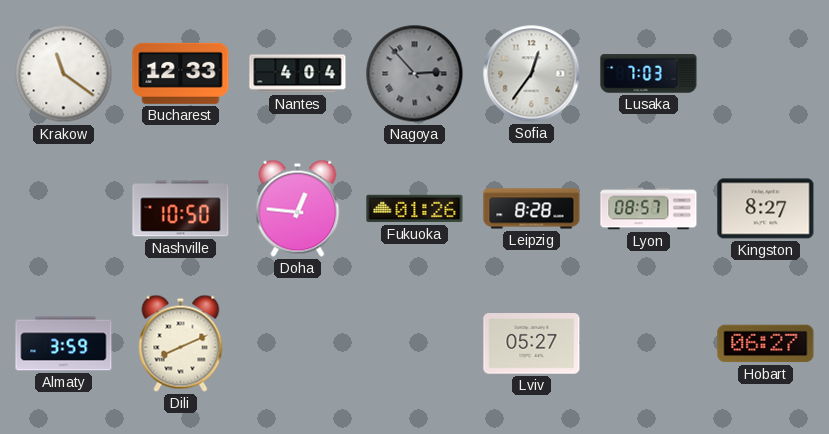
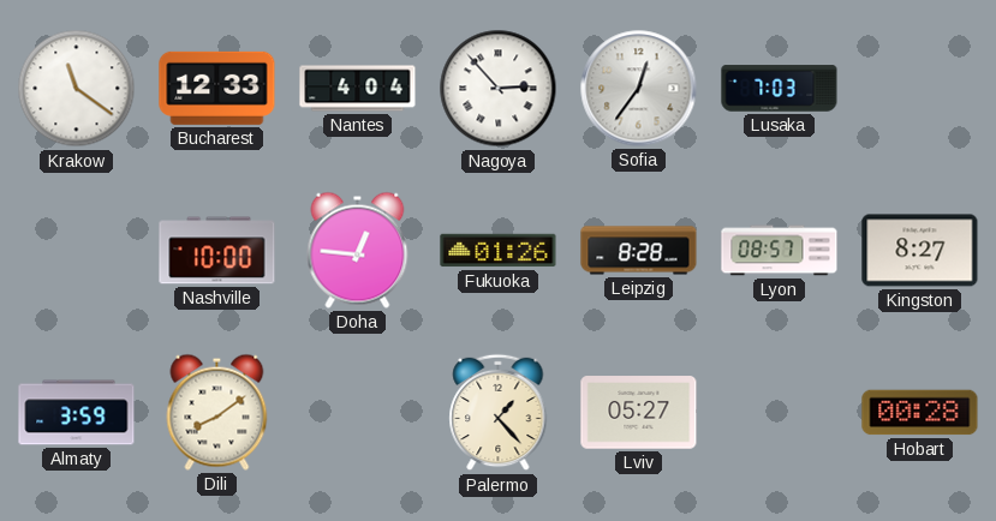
Nagoya dial: grey -> white (499, 89)
Nashville: 10:50 -> 10:00 (217, 251)
Dili: 8:11 -> 8:09 (217, 412)
Palermo: none -> 1:23 (499, 413)
Hobart: 06:27 -> 00:28 (920, 413)
